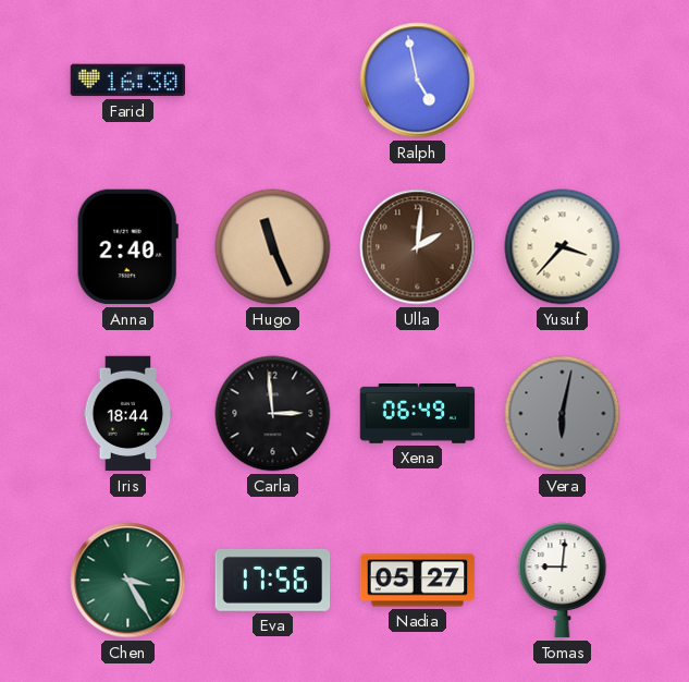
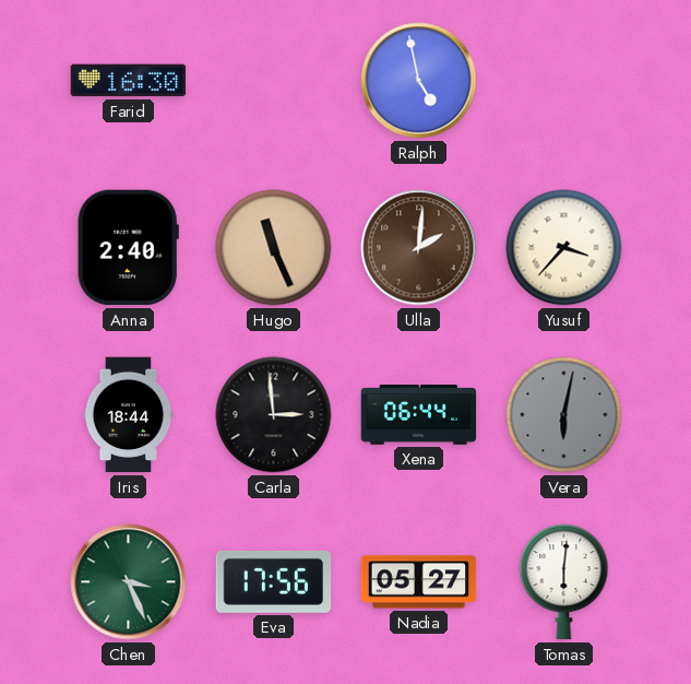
Xena: 06:49 -> 06:44 (419, 415)
Chen: 3:25 -> 3:26 (129, 582)
Tomas: 9:01 -> 6:01 (564, 582)
